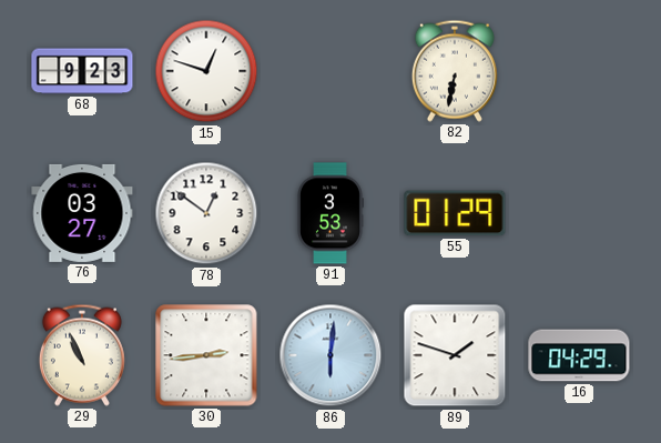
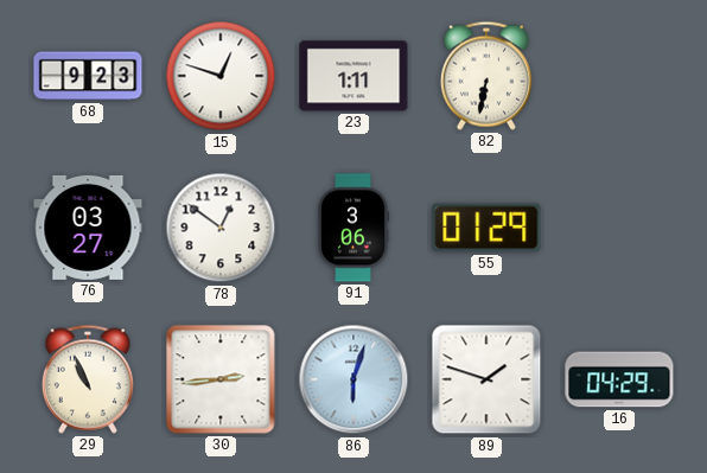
23: none -> 1:11 (353, 76)
91: 3:53 -> 3:06 (353, 228)
86: 6:01 -> 6:03 (353, 379)
